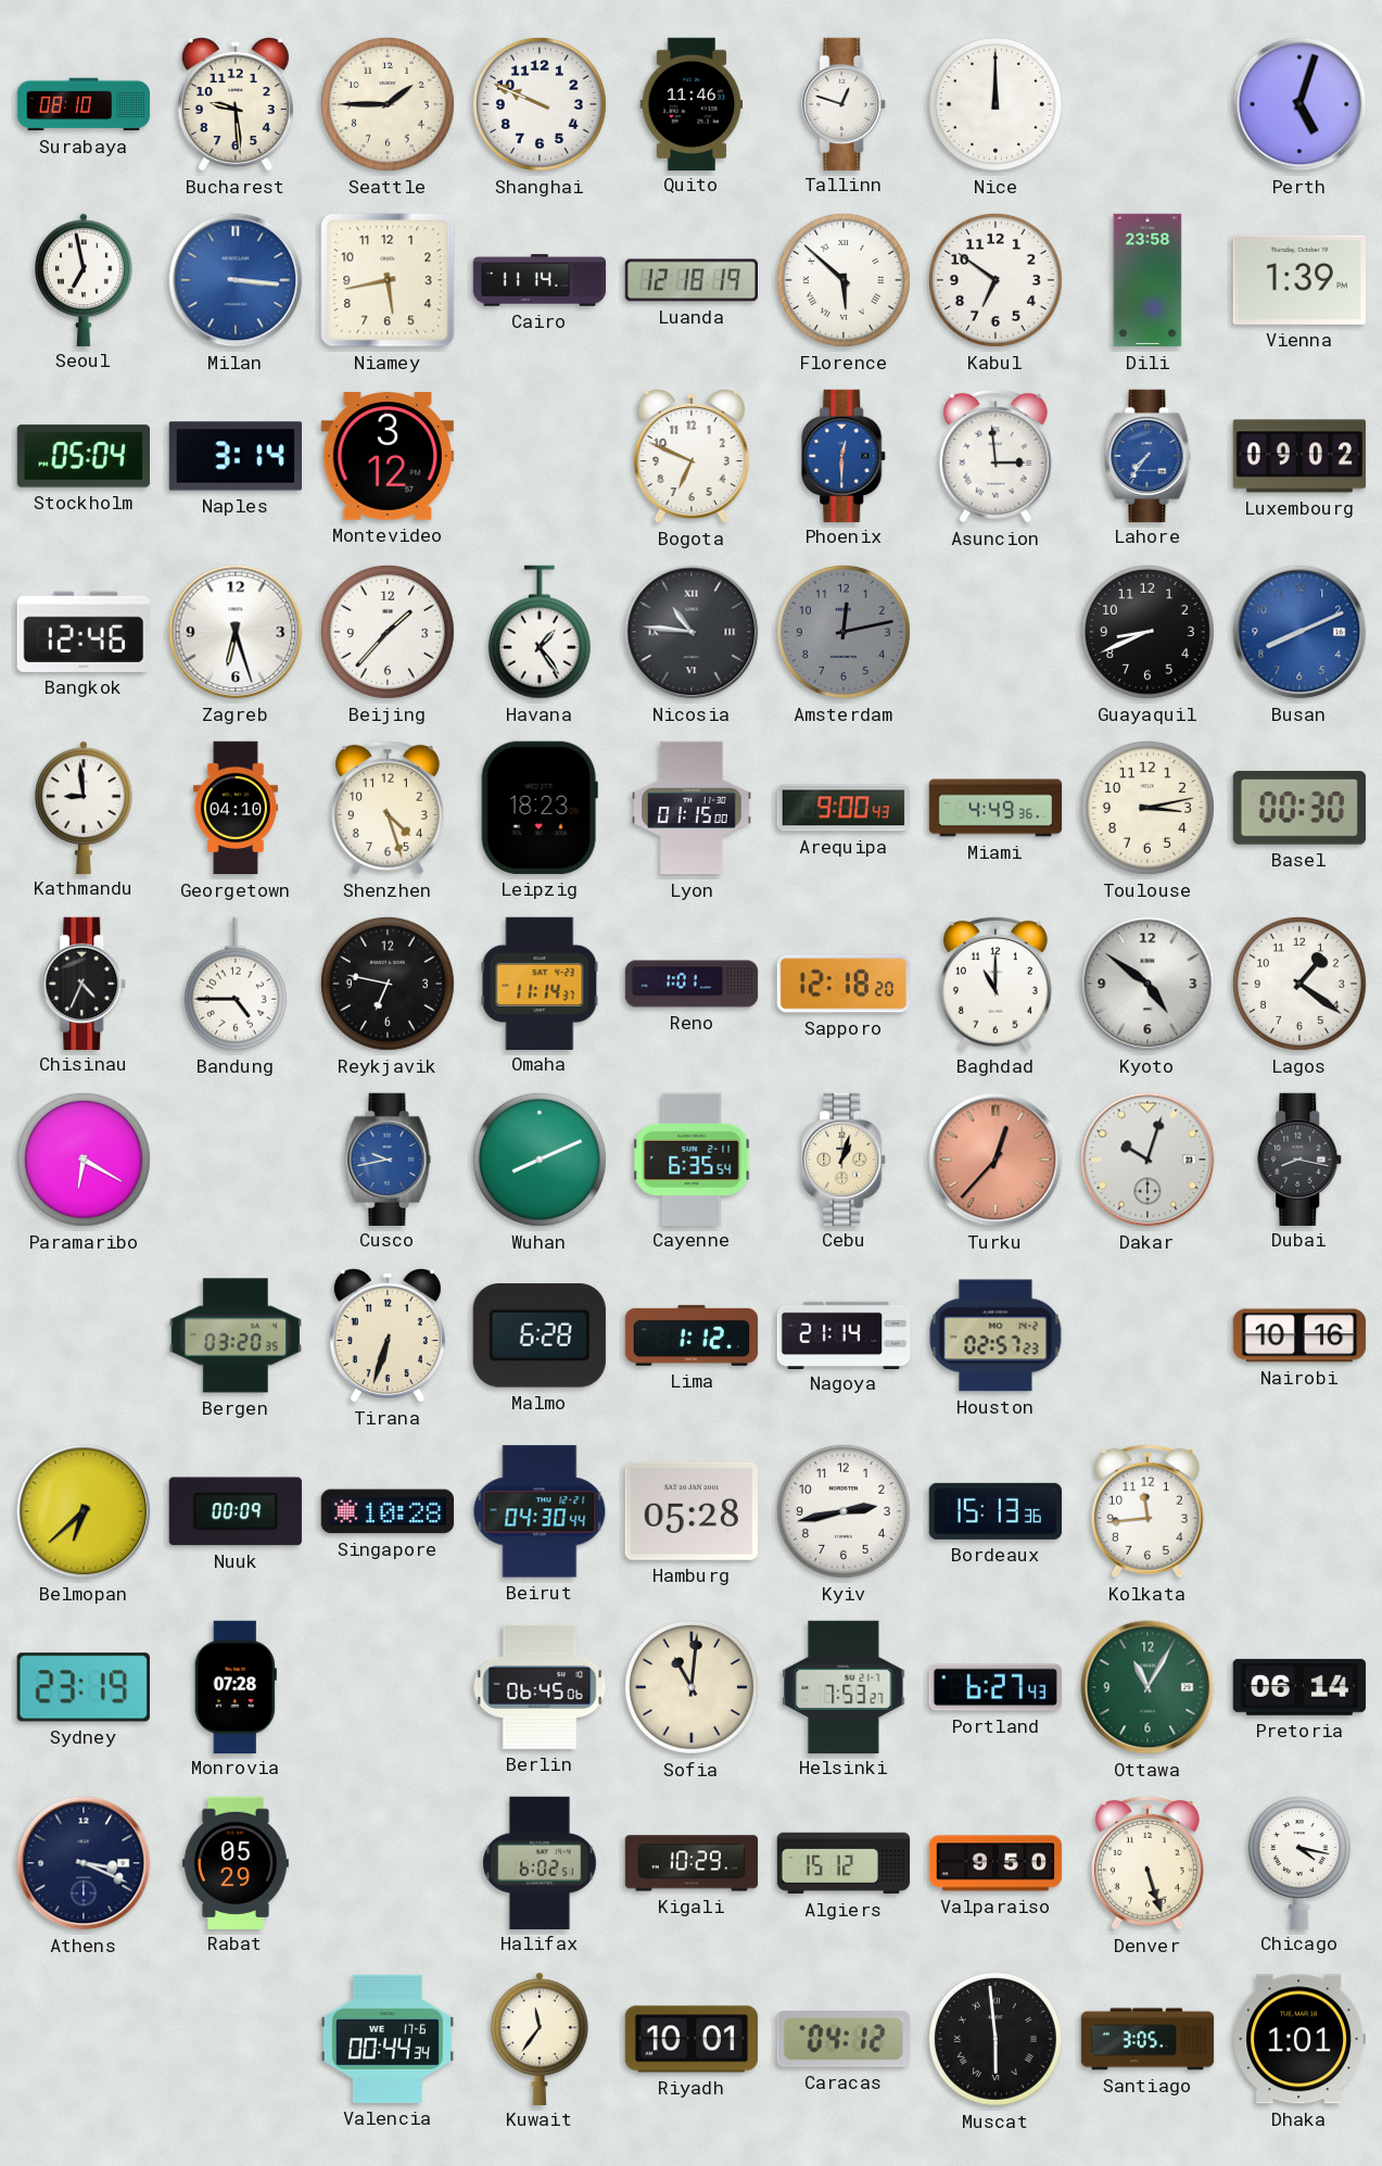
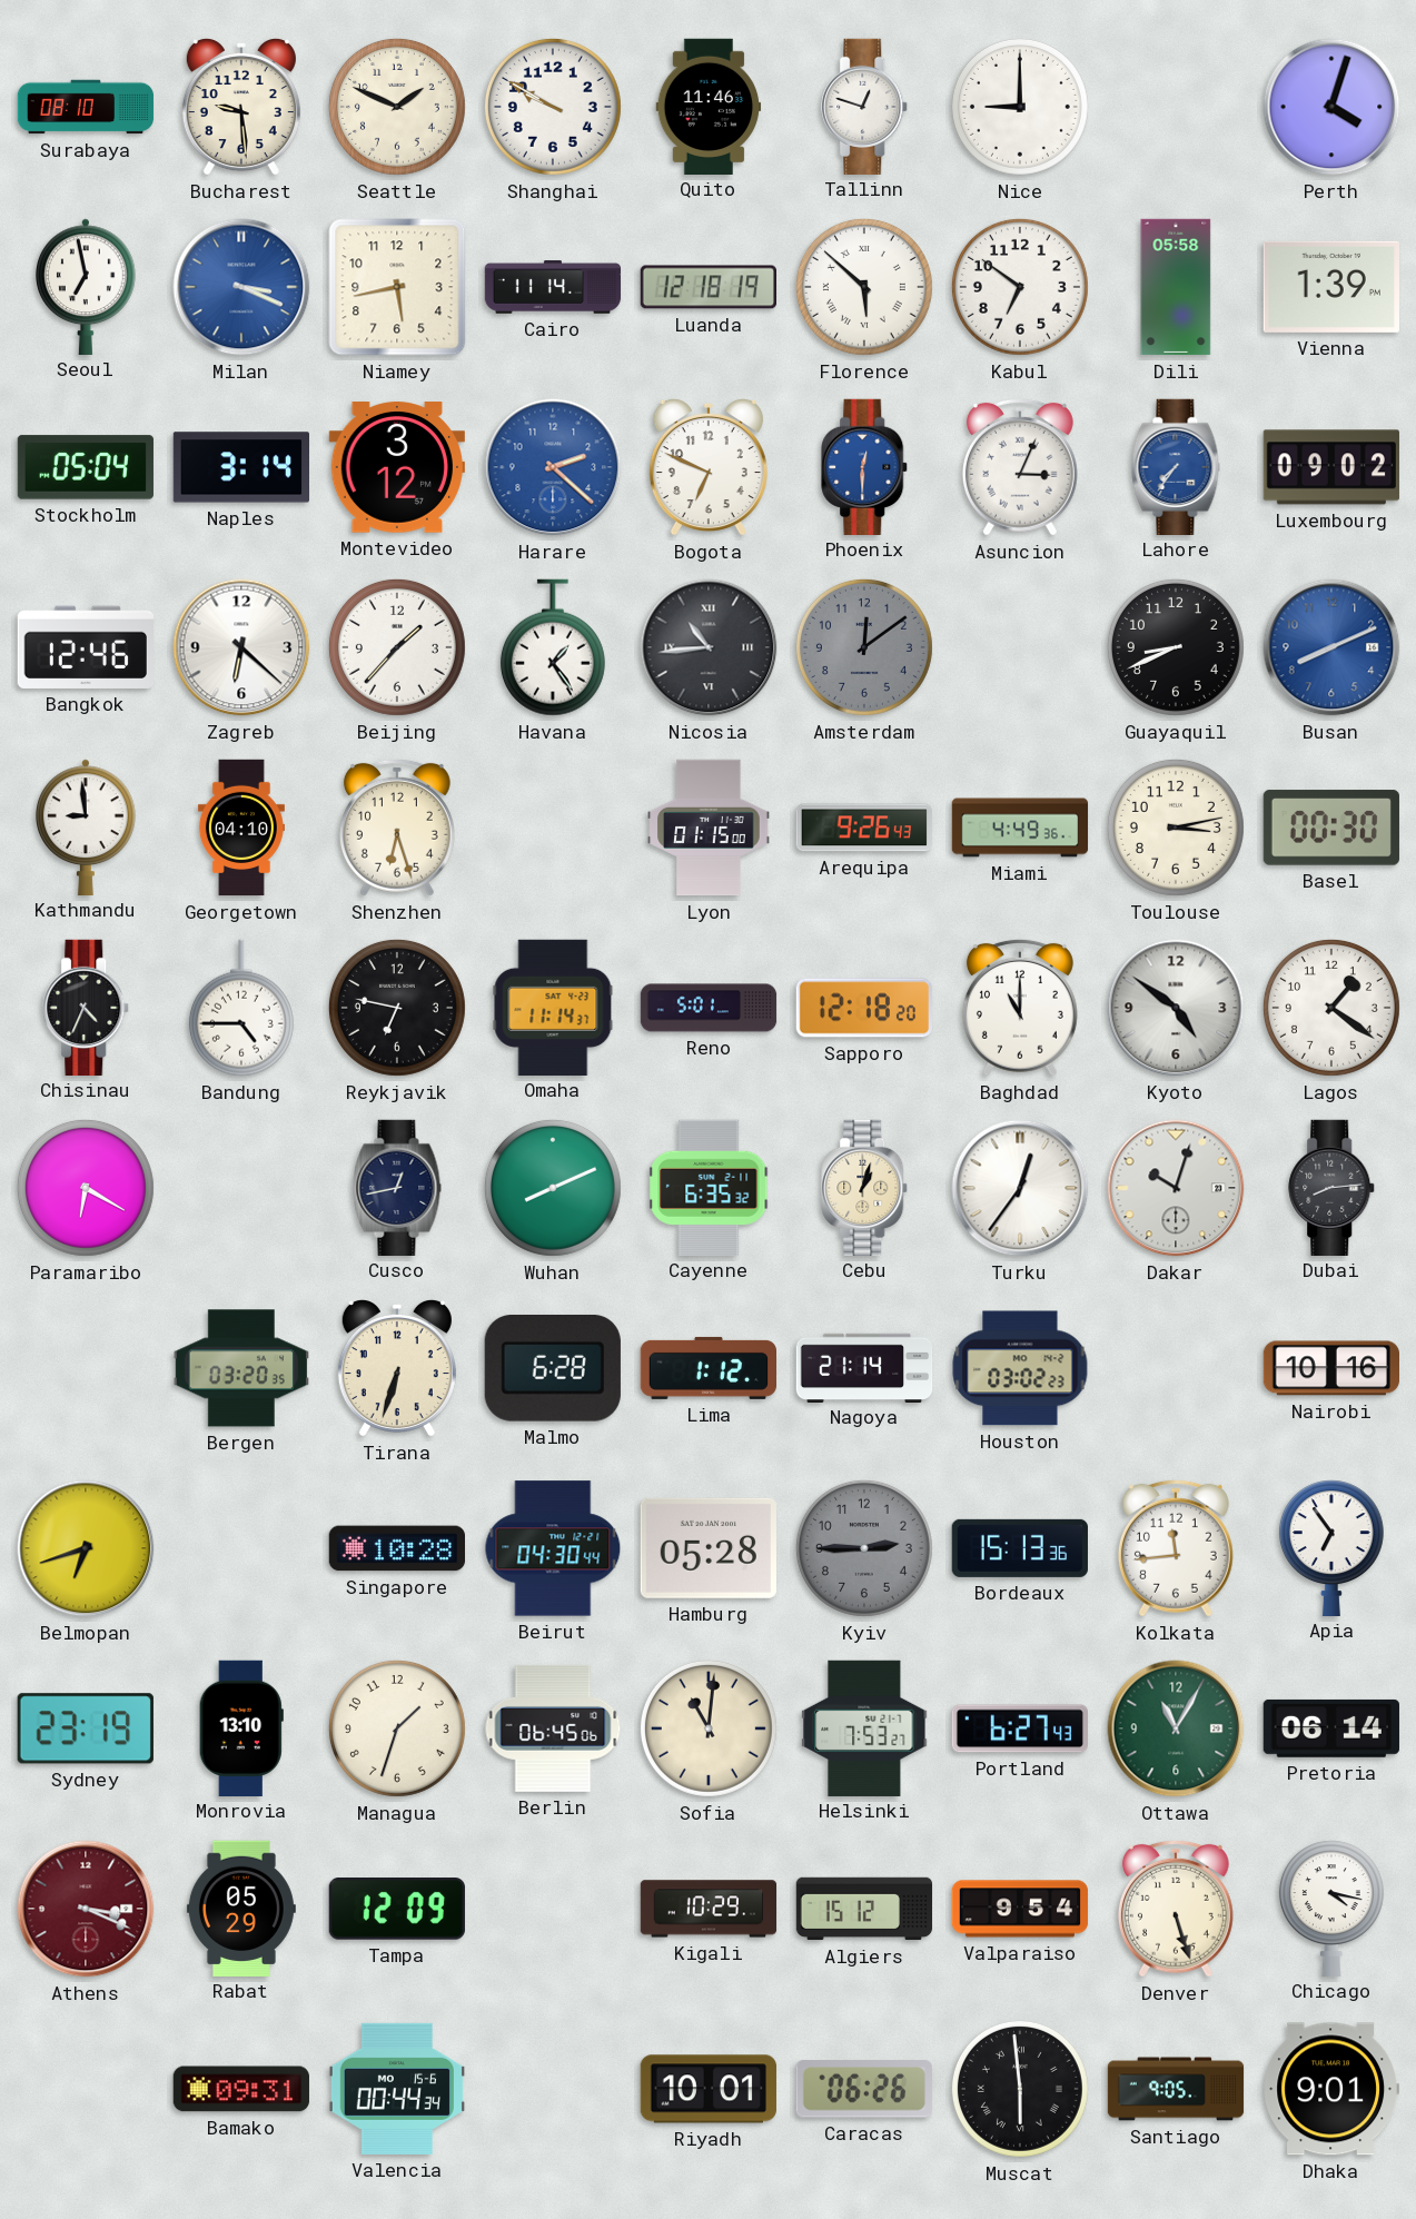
Seattle: 1:45 -> 1:49 (397, 107)
Shanghai: 9:49 -> 9:50 (553, 107)
Nice: 12:00 -> 9:00 (1020, 107)
Perth: 5:03 -> 4:03 (1331, 107)
Milan: 3:16 -> 3:19 (241, 287)
Dili: 23:58 -> 05:58 (1176, 287)
Harare: none -> 2:22 (553, 467)
Asuncion: 2:59 -> 3:04 (1020, 467)
Zagreb: 6:27 -> 6:22 (241, 647)
Nicosia: 10:46 -> 10:44 (709, 647)
Amsterdam: 12:13 -> 12:09 (864, 647)
Shenzhen: 4:27 -> 6:27 (397, 828)
Leipzig: 18:23 -> none (540, 808)
Arequipa: 9:00 -> 9:26 (864, 828)
Reno: 1:01 -> 5:01 (709, 1008)
Cusco: 9:43 -> 12:43 (397, 1187)
Cusco dial: blue -> navy (397, 1187)
Cayenne: 6:35:54 -> 6:35:32 (709, 1187)
Turku: 12:37 -> 12:36 (1020, 1188)
Turku dial: salmon -> white (1020, 1188)
Dubai: 8:17 -> 8:14 (1333, 1187)
Houston: 02:57 -> 03:02 (1020, 1368)
Belmopan: 6:38 -> 6:42 (86, 1548)
Nuuk: 00:09 -> none (236, 1511)
Kyiv: 2:43 -> 2:45 (864, 1548)
Kyiv dial: white -> grey (864, 1548)
Apia: none -> 6:54 (1331, 1547)
Monrovia: 07:28 -> 13:10 (241, 1727)
Managua: none -> 1:33 (397, 1728)
Athens dial: navy -> burgundy (86, 1909)
Tampa: none -> 12:09 (397, 1910)
Halifax: 6:02 -> none (540, 1862)
Valparaiso: 9:50 -> 9:54 (1020, 1909)
Bamako: none -> 09:31 (241, 2089)
Valencia date: WE 17-6 -> MO 15-6 (396, 2089)
Kuwait: 11:36 -> none (541, 2038)
Caracas: 04:12 -> 06:26 (864, 2089)
Santiago: 3:05 -> 9:05 (1176, 2089)
Dhaka: 1:01 -> 9:01 (1331, 2089)
